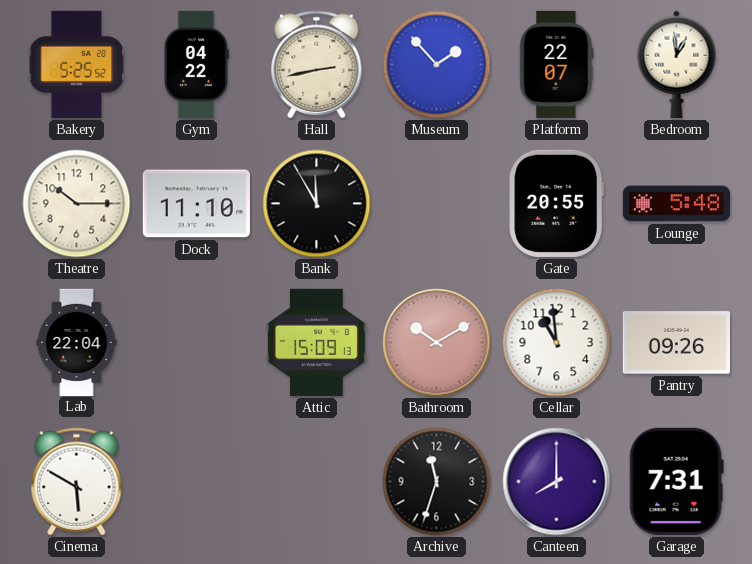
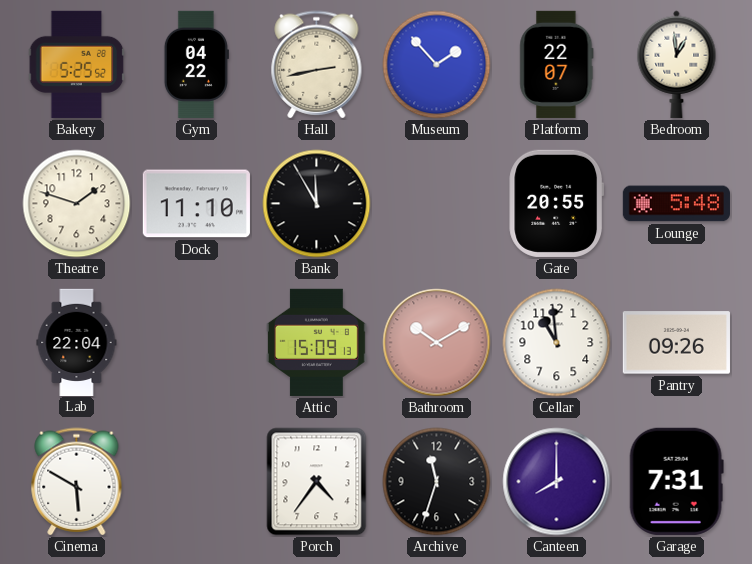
Theatre: 10:15 -> 1:48 (77, 204)
Porch: none -> 4:36 (317, 482)
